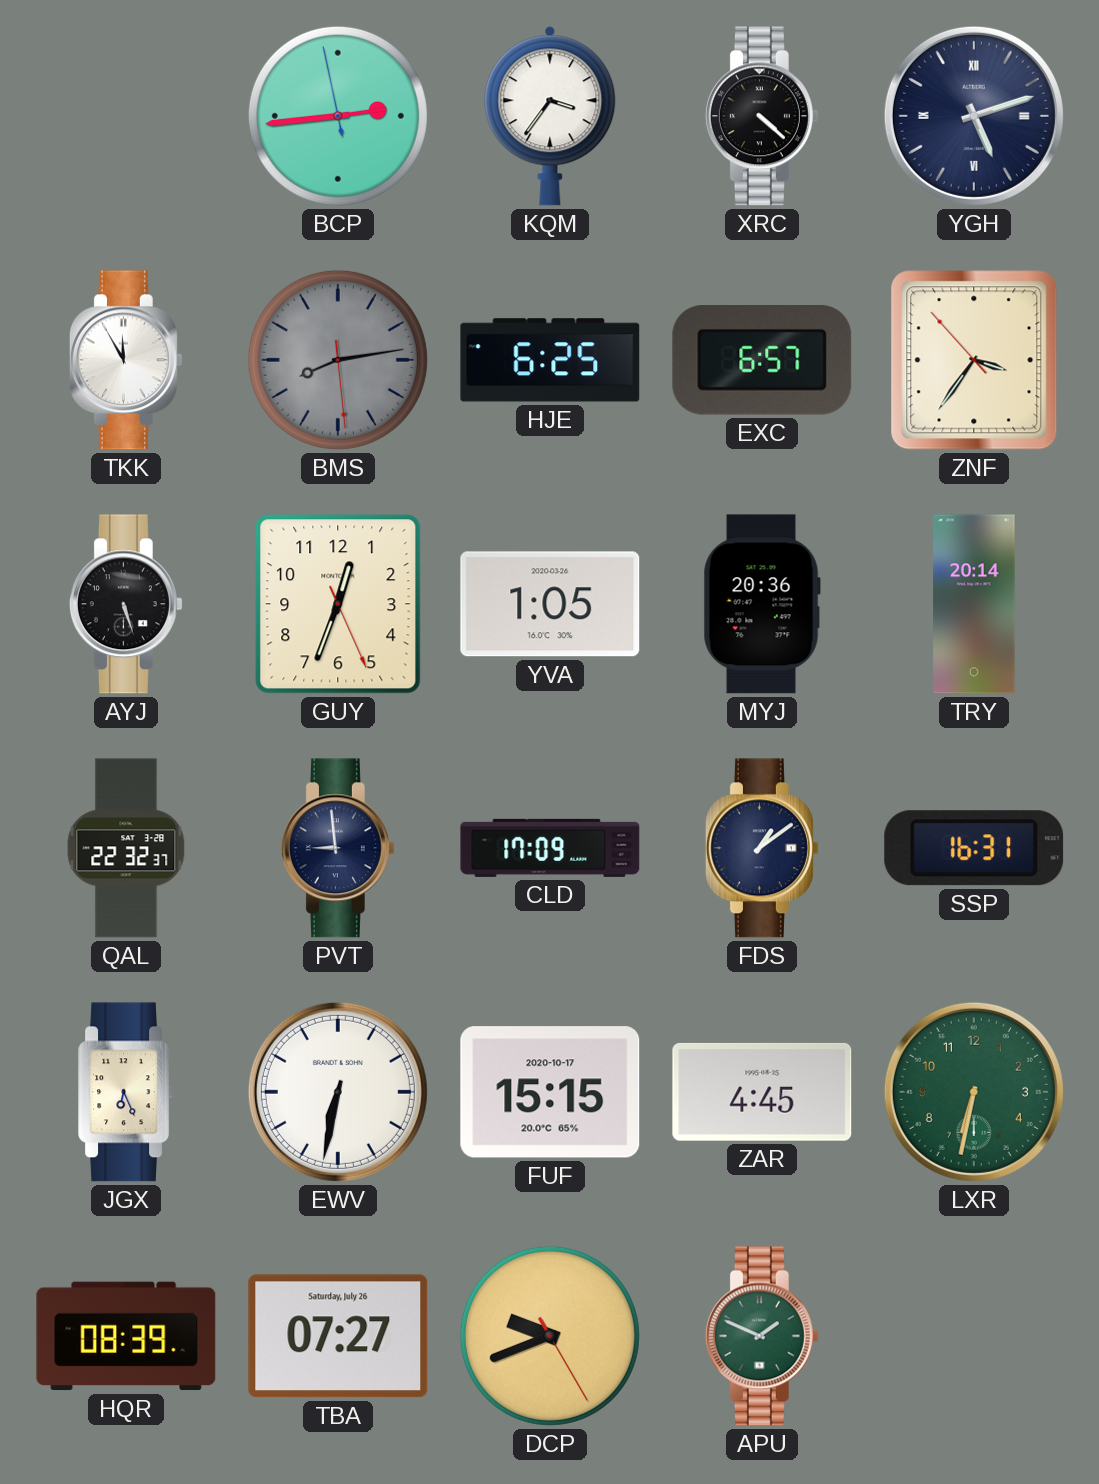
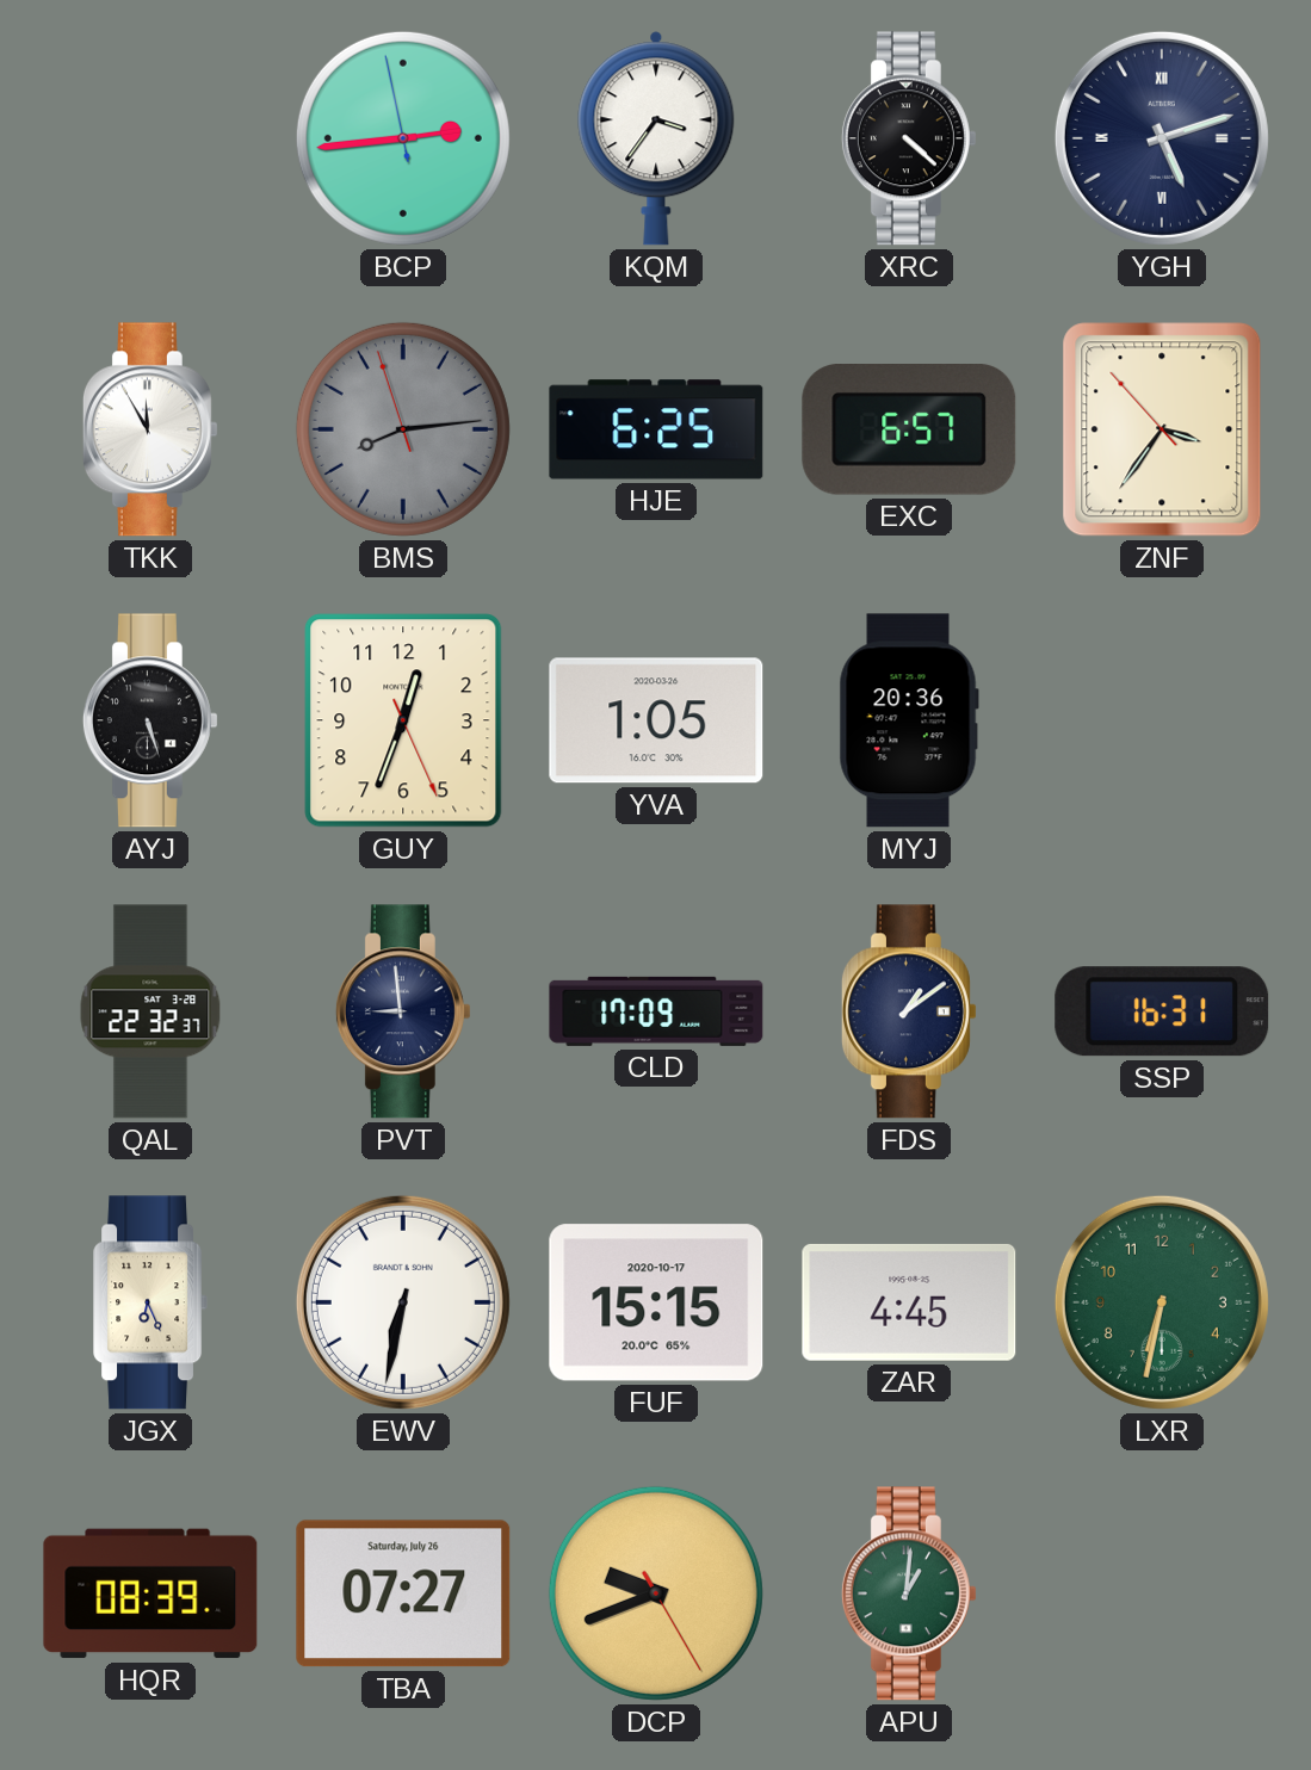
BMS: 8:13:29 -> 8:13:57 (403, 429)
TRY: 20:14 -> none (974, 604)
APU: 1:49 -> 1:01 (909, 1593)
